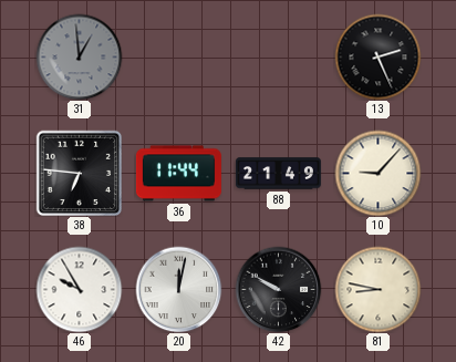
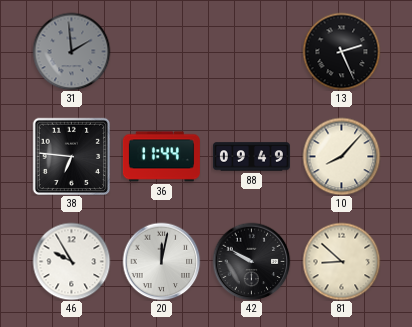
31: 12:59 -> 1:59 (71, 51)
88: 21:49 -> 09:49 (251, 157)
10: 9:07 -> 8:07 (341, 156)
81: 8:47 -> 8:52 (341, 261)
